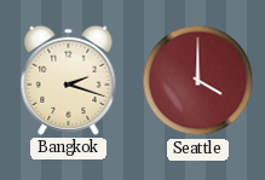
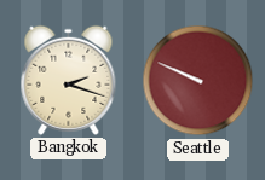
Seattle: 4:00 -> 9:49 (198, 81)
